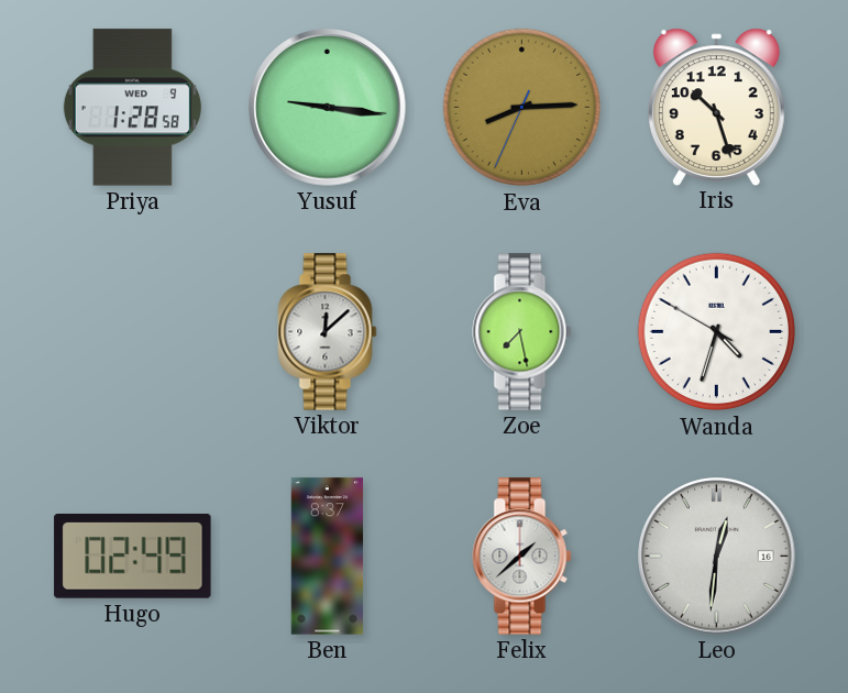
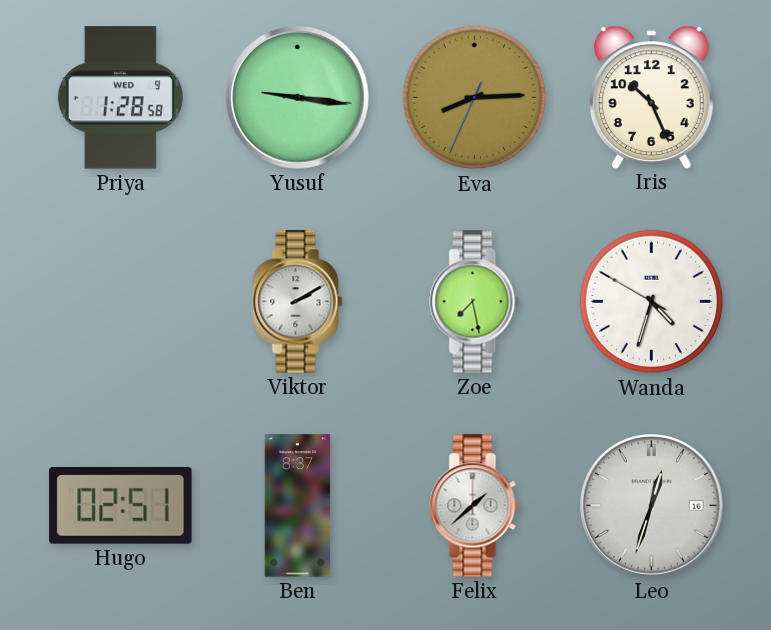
Iris: 10:27 -> 10:26 (651, 97)
Viktor: 12:08 -> 2:10 (298, 302)
Hugo: 02:49 -> 02:51 (121, 506)
Leo: 12:31 -> 12:33 (652, 506)
